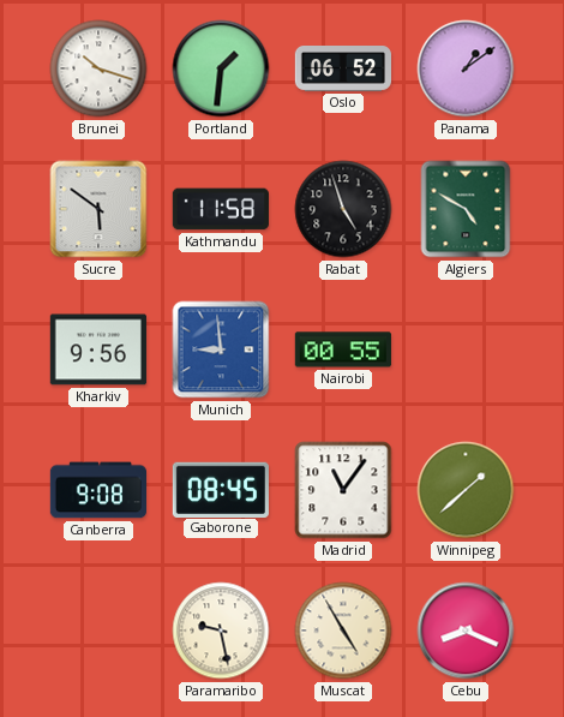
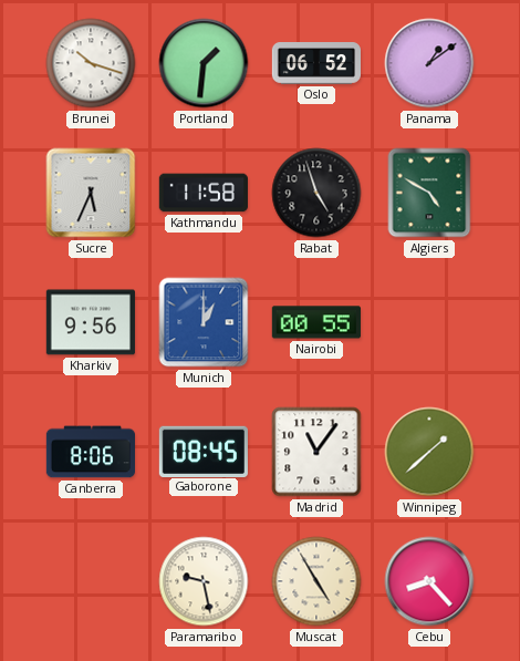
Sucre: 5:51 -> 5:34 (91, 193)
Munich: 8:59 -> 1:00 (204, 322)
Canberra: 9:08 -> 8:06 (90, 452)
Cebu: 8:19 -> 8:23 (429, 581)
